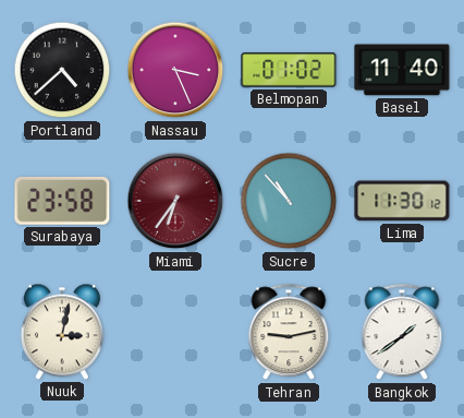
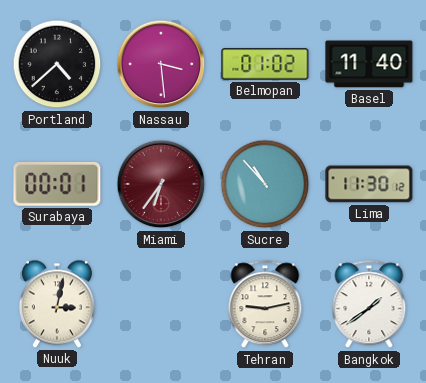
Nassau: 3:26 -> 3:29 (161, 64)
Surabaya: 23:58 -> 00:01 (57, 184)
